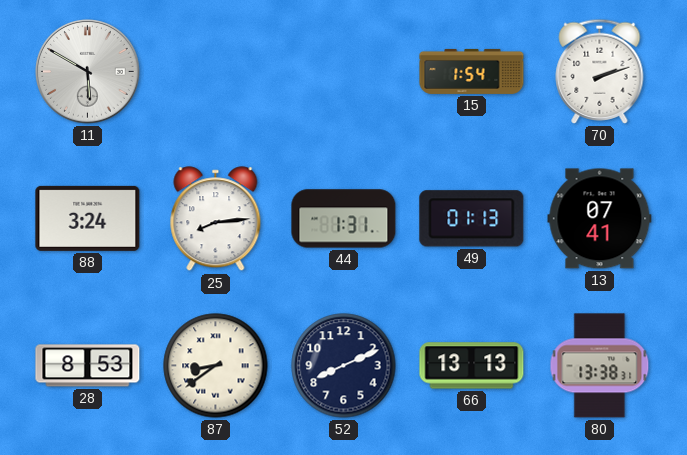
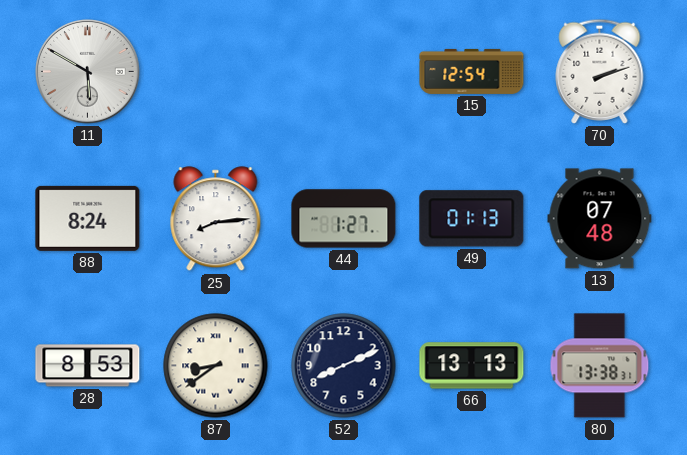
15: 1:54 -> 12:54 (472, 71)
88: 3:24 -> 8:24 (88, 218)
44: 1:31 -> 1:27 (344, 219)
13: 07:41 -> 07:48 (600, 219)
